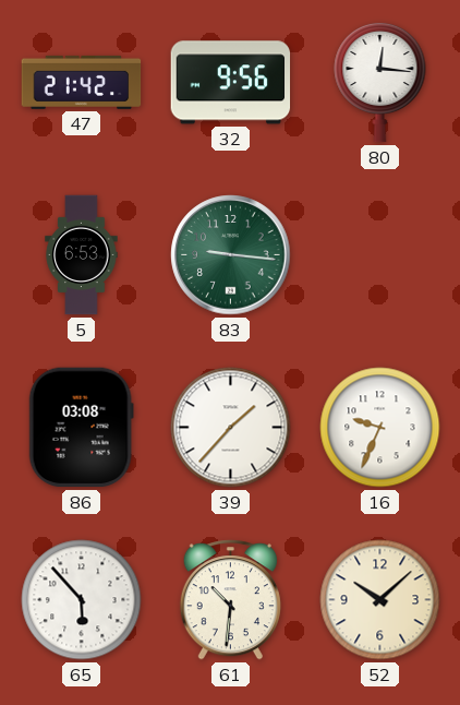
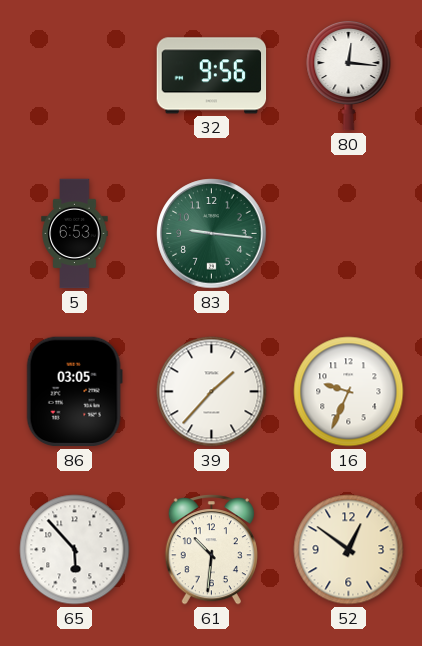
47: 21:42 -> none (82, 82)
86: 03:08 -> 03:05 (74, 392)
52: 10:08 -> 12:51 (349, 550)
